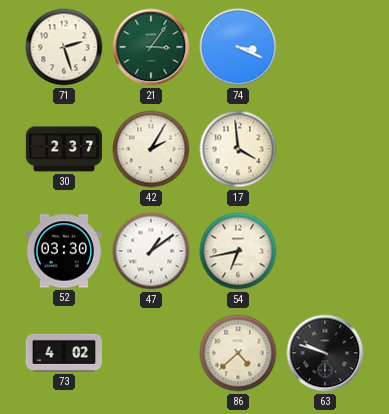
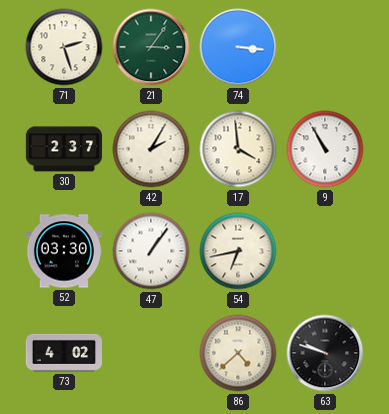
74: 3:19 -> 3:16 (238, 47)
9: none -> 10:55 (325, 149)
47: 1:09 -> 1:06 (151, 251)
